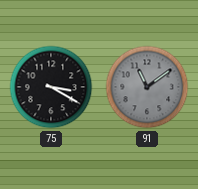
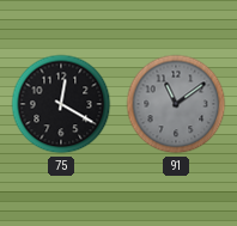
75: 3:20 -> 12:20 (61, 104)
